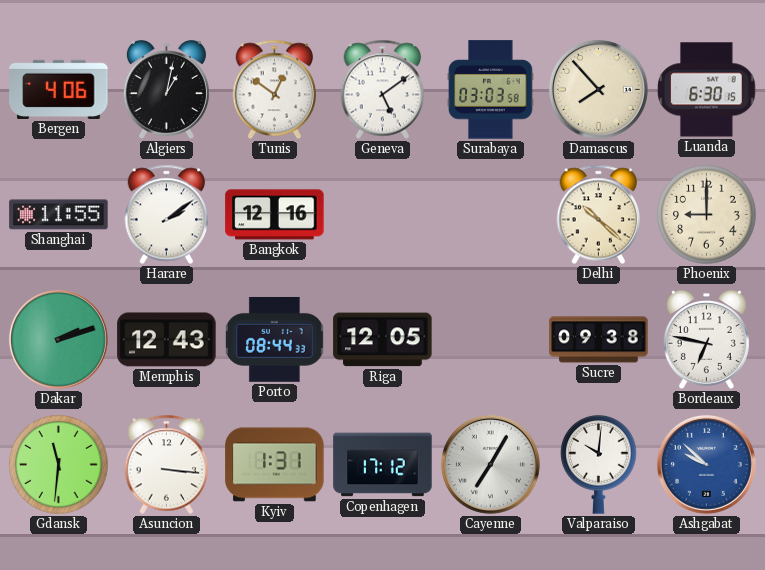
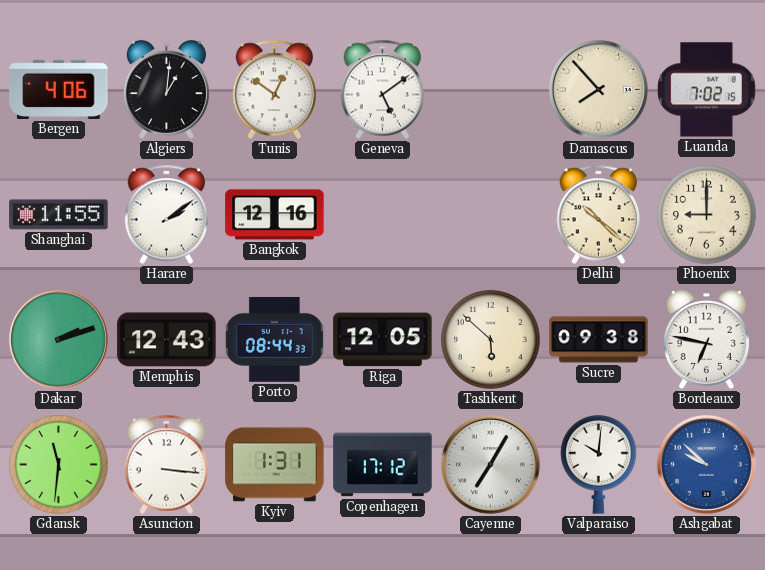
Algiers: 1:02 -> 1:01 (166, 89)
Surabaya: 03:03 -> none (491, 90)
Luanda: 6:30 -> 7:02 (707, 90)
Tashkent: none -> 5:52 (491, 340)
